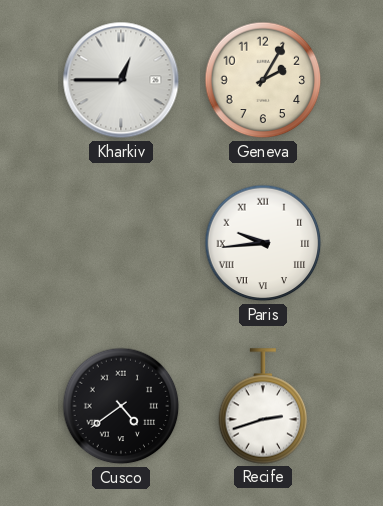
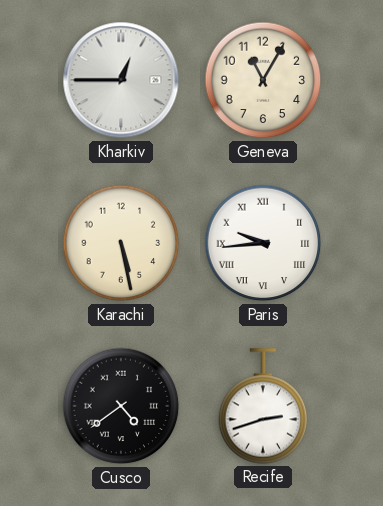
Geneva: 2:05 -> 11:05 (263, 80)
Karachi: none -> 5:28 (121, 243)
